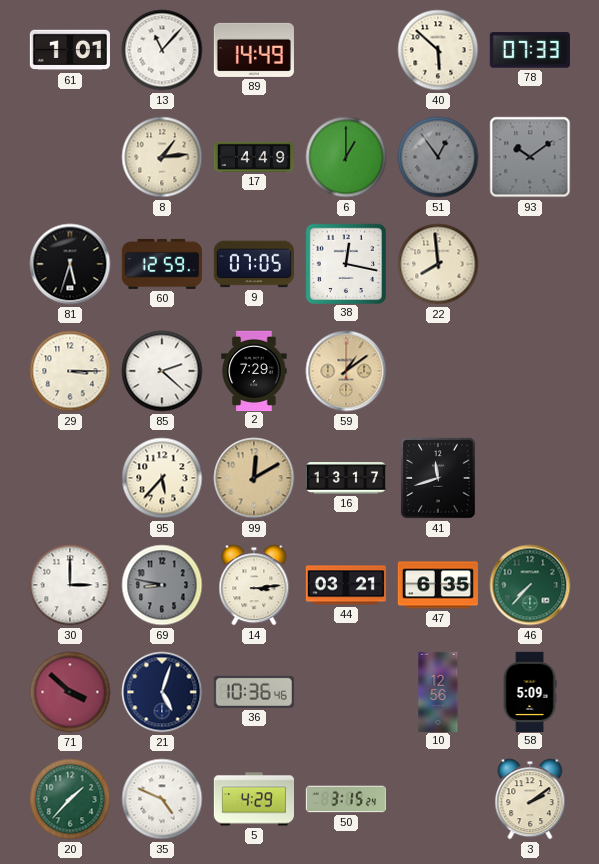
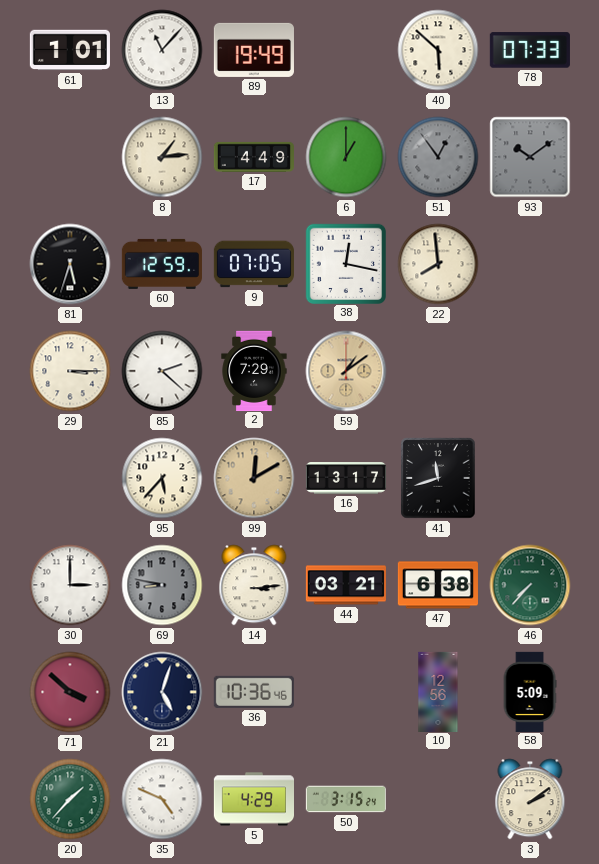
89: 14:49 -> 19:49 (254, 50)
47: 6:35 -> 6:38 (438, 585)
